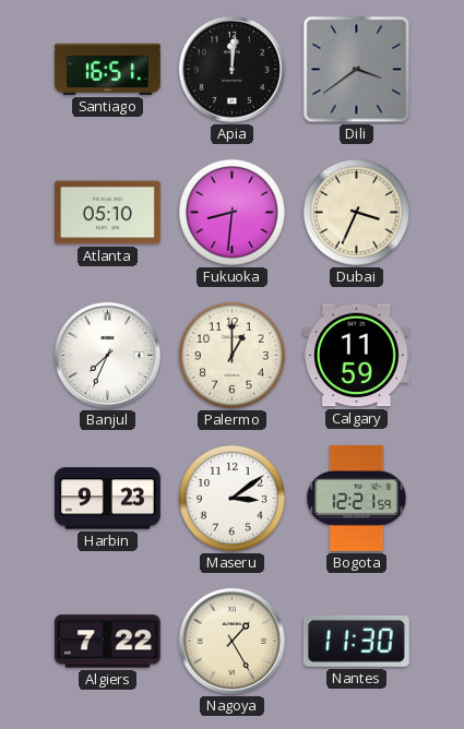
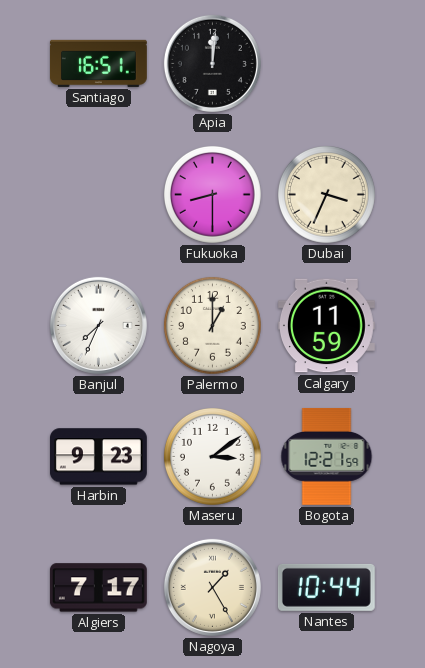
Dili: 3:39 -> none (357, 70)
Atlanta: 05:10 -> none (107, 213)
Fukuoka: 8:31 -> 8:30 (212, 194)
Algiers: 7:22 -> 7:17 (98, 588)
Nantes: 11:30 -> 10:44 (326, 587)
